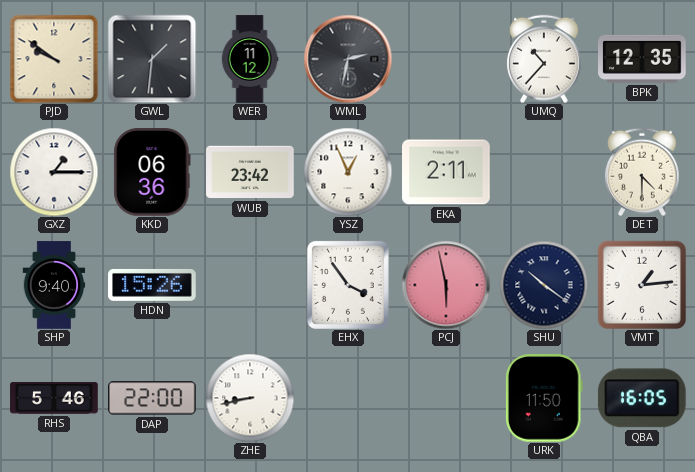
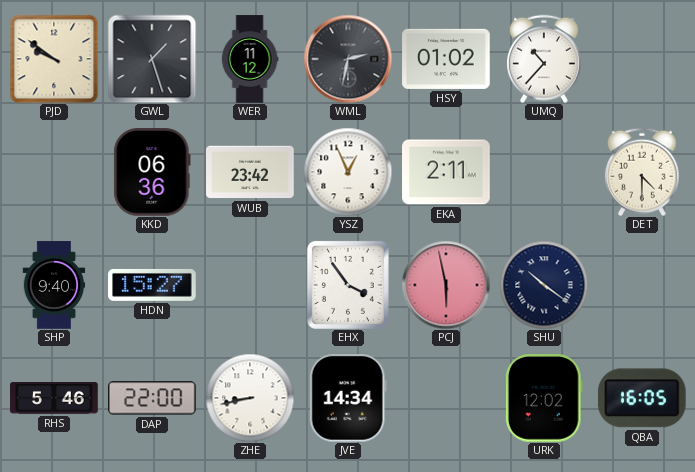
GWL: 1:31 -> 1:27 (152, 59)
HSY: none -> 01:02 (446, 59)
BPK: 12:35 -> none (642, 59)
GXZ: 1:15 -> none (54, 172)
HDN: 15:26 -> 15:27 (152, 285)
VMT: 1:14 -> none (642, 285)
JVE: none -> 14:34 (348, 399)
URK: 11:50 -> 12:02 (544, 398)
